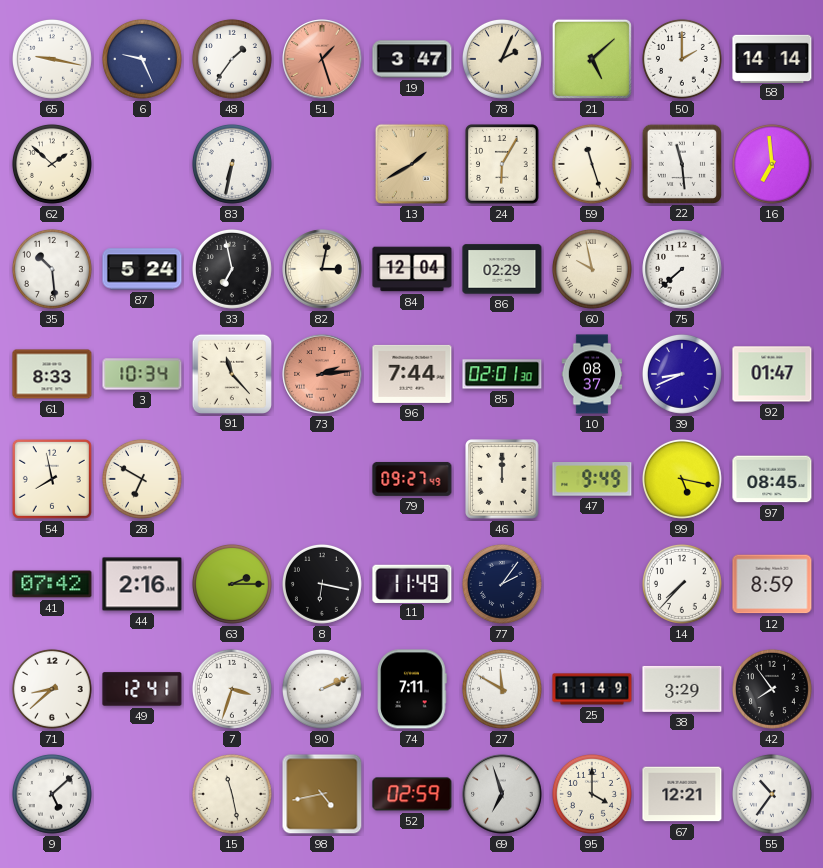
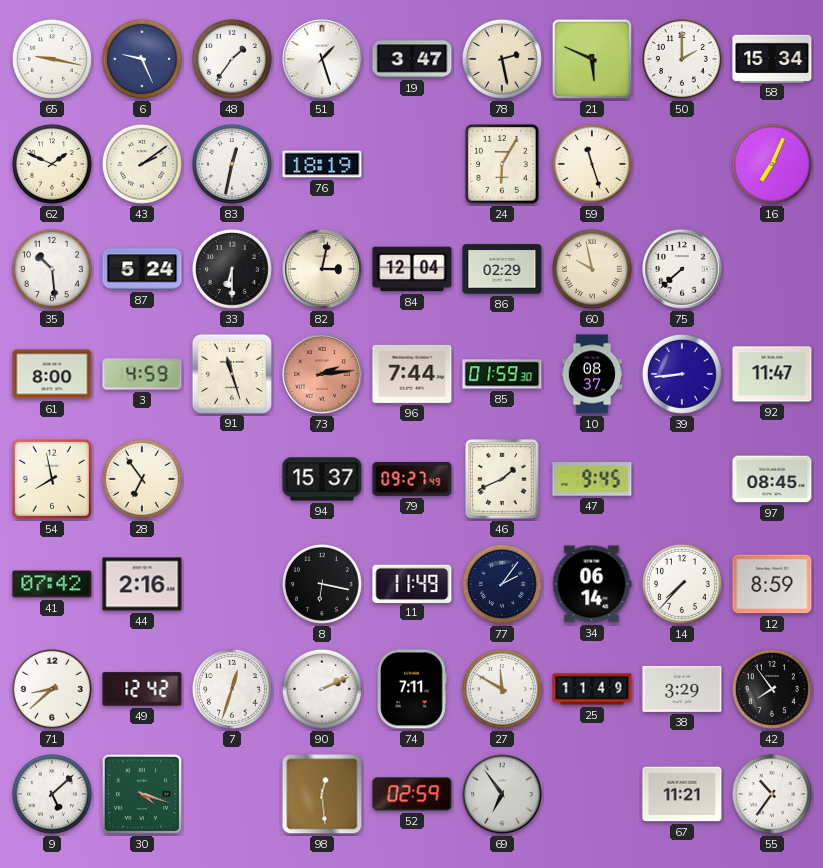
51 dial: salmon -> white (322, 59)
78: 2:04 -> 2:28 (502, 59)
21: 5:08 -> 5:49 (592, 59)
58: 14:14 -> 15:34 (772, 58)
62: 1:52 -> 1:49 (52, 164)
43: none -> 2:09 (142, 164)
83: 6:32 -> 12:32 (232, 164)
76: none -> 18:19 (322, 164)
13: 1:40 -> none (412, 164)
22: 11:29 -> none (681, 163)
16: 6:59 -> 7:04 (772, 164)
33: 6:58 -> 6:30 (232, 269)
61: 8:33 -> 8:00 (52, 374)
3: 10:34 -> 4:59 (142, 374)
91: 11:23 -> 11:27 (231, 373)
85: 02:01 -> 01:59 (502, 374)
39: 8:41 -> 8:44 (682, 374)
92: 01:47 -> 11:47 (772, 374)
28: 6:50 -> 6:54 (142, 479)
94: none -> 15:37 (322, 479)
46: 12:00 -> 1:41 (502, 479)
47: 9:49 -> 9:45 (592, 479)
99: 5:17 -> none (682, 479)
63: 2:15 -> none (232, 584)
34: none -> 06:14 (592, 584)
49: 12:41 -> 12:42 (142, 689)
7: 3:33 -> 12:33 (232, 689)
30: none -> 4:18 (142, 794)
15: 11:28 -> none (232, 794)
98: 4:43 -> 12:29 (322, 794)
69: 6:57 -> 6:54 (502, 794)
95: 4:00 -> none (592, 794)
67: 12:21 -> 11:21 (682, 794)
